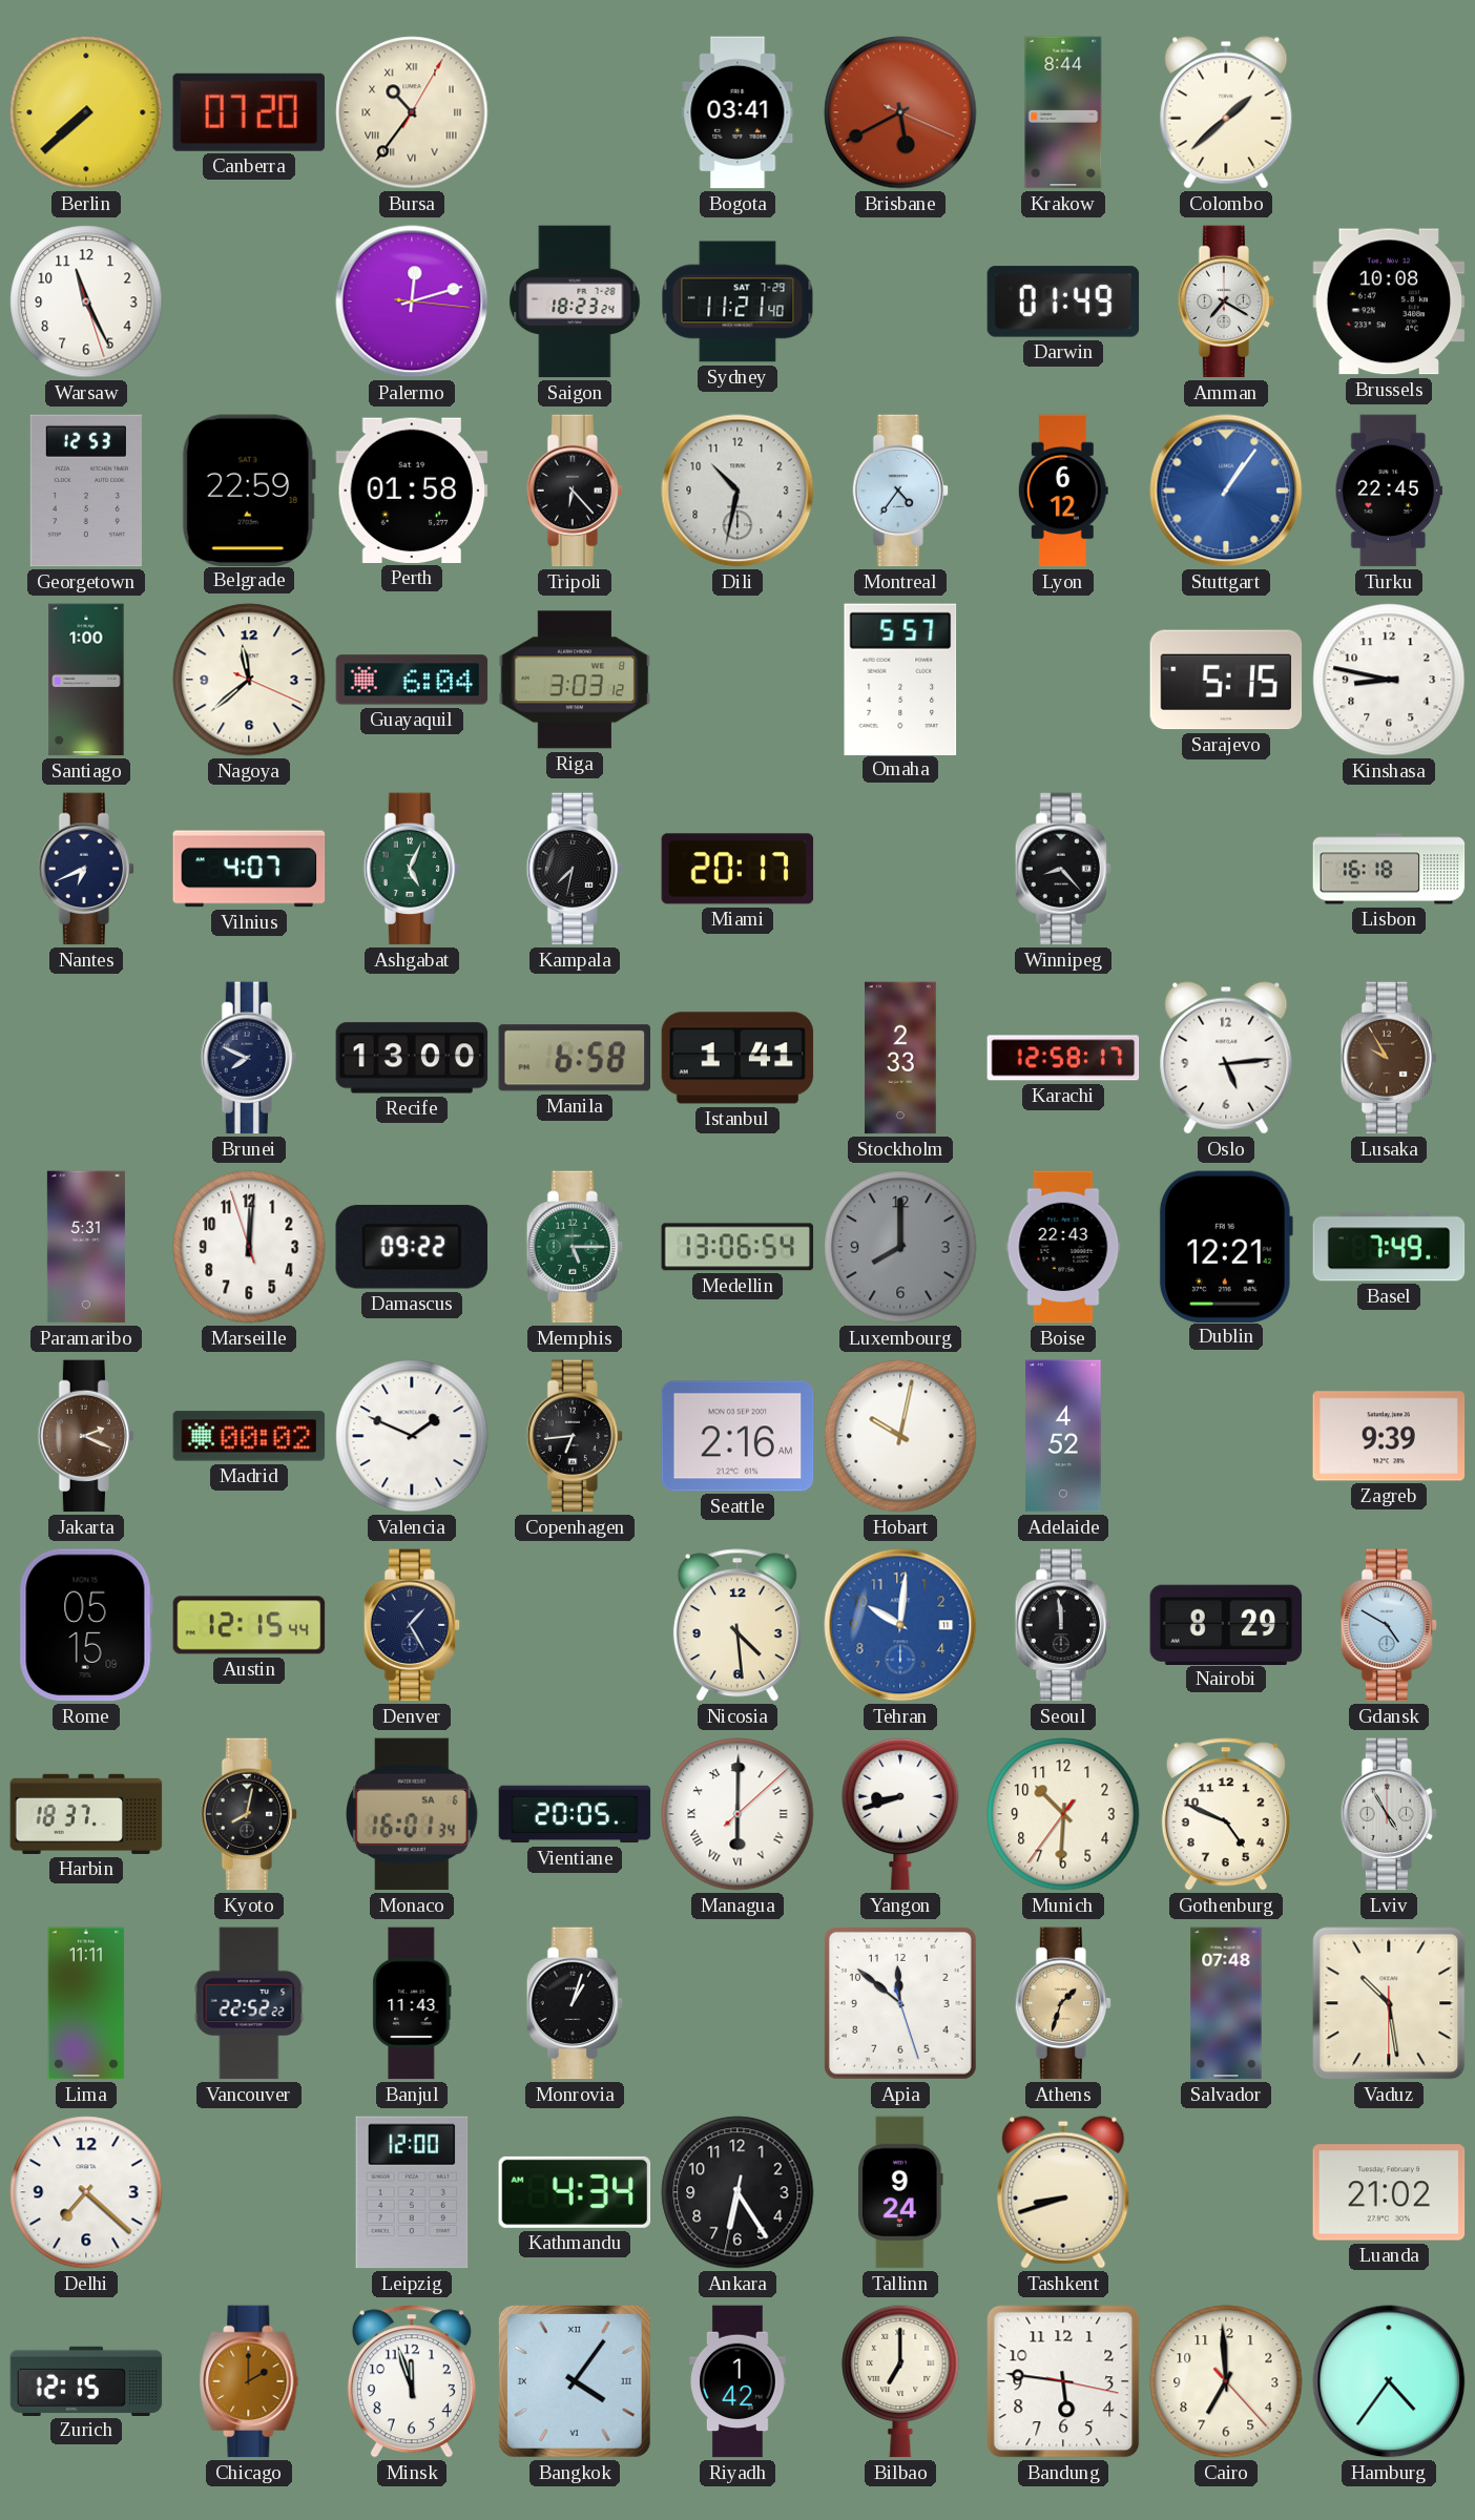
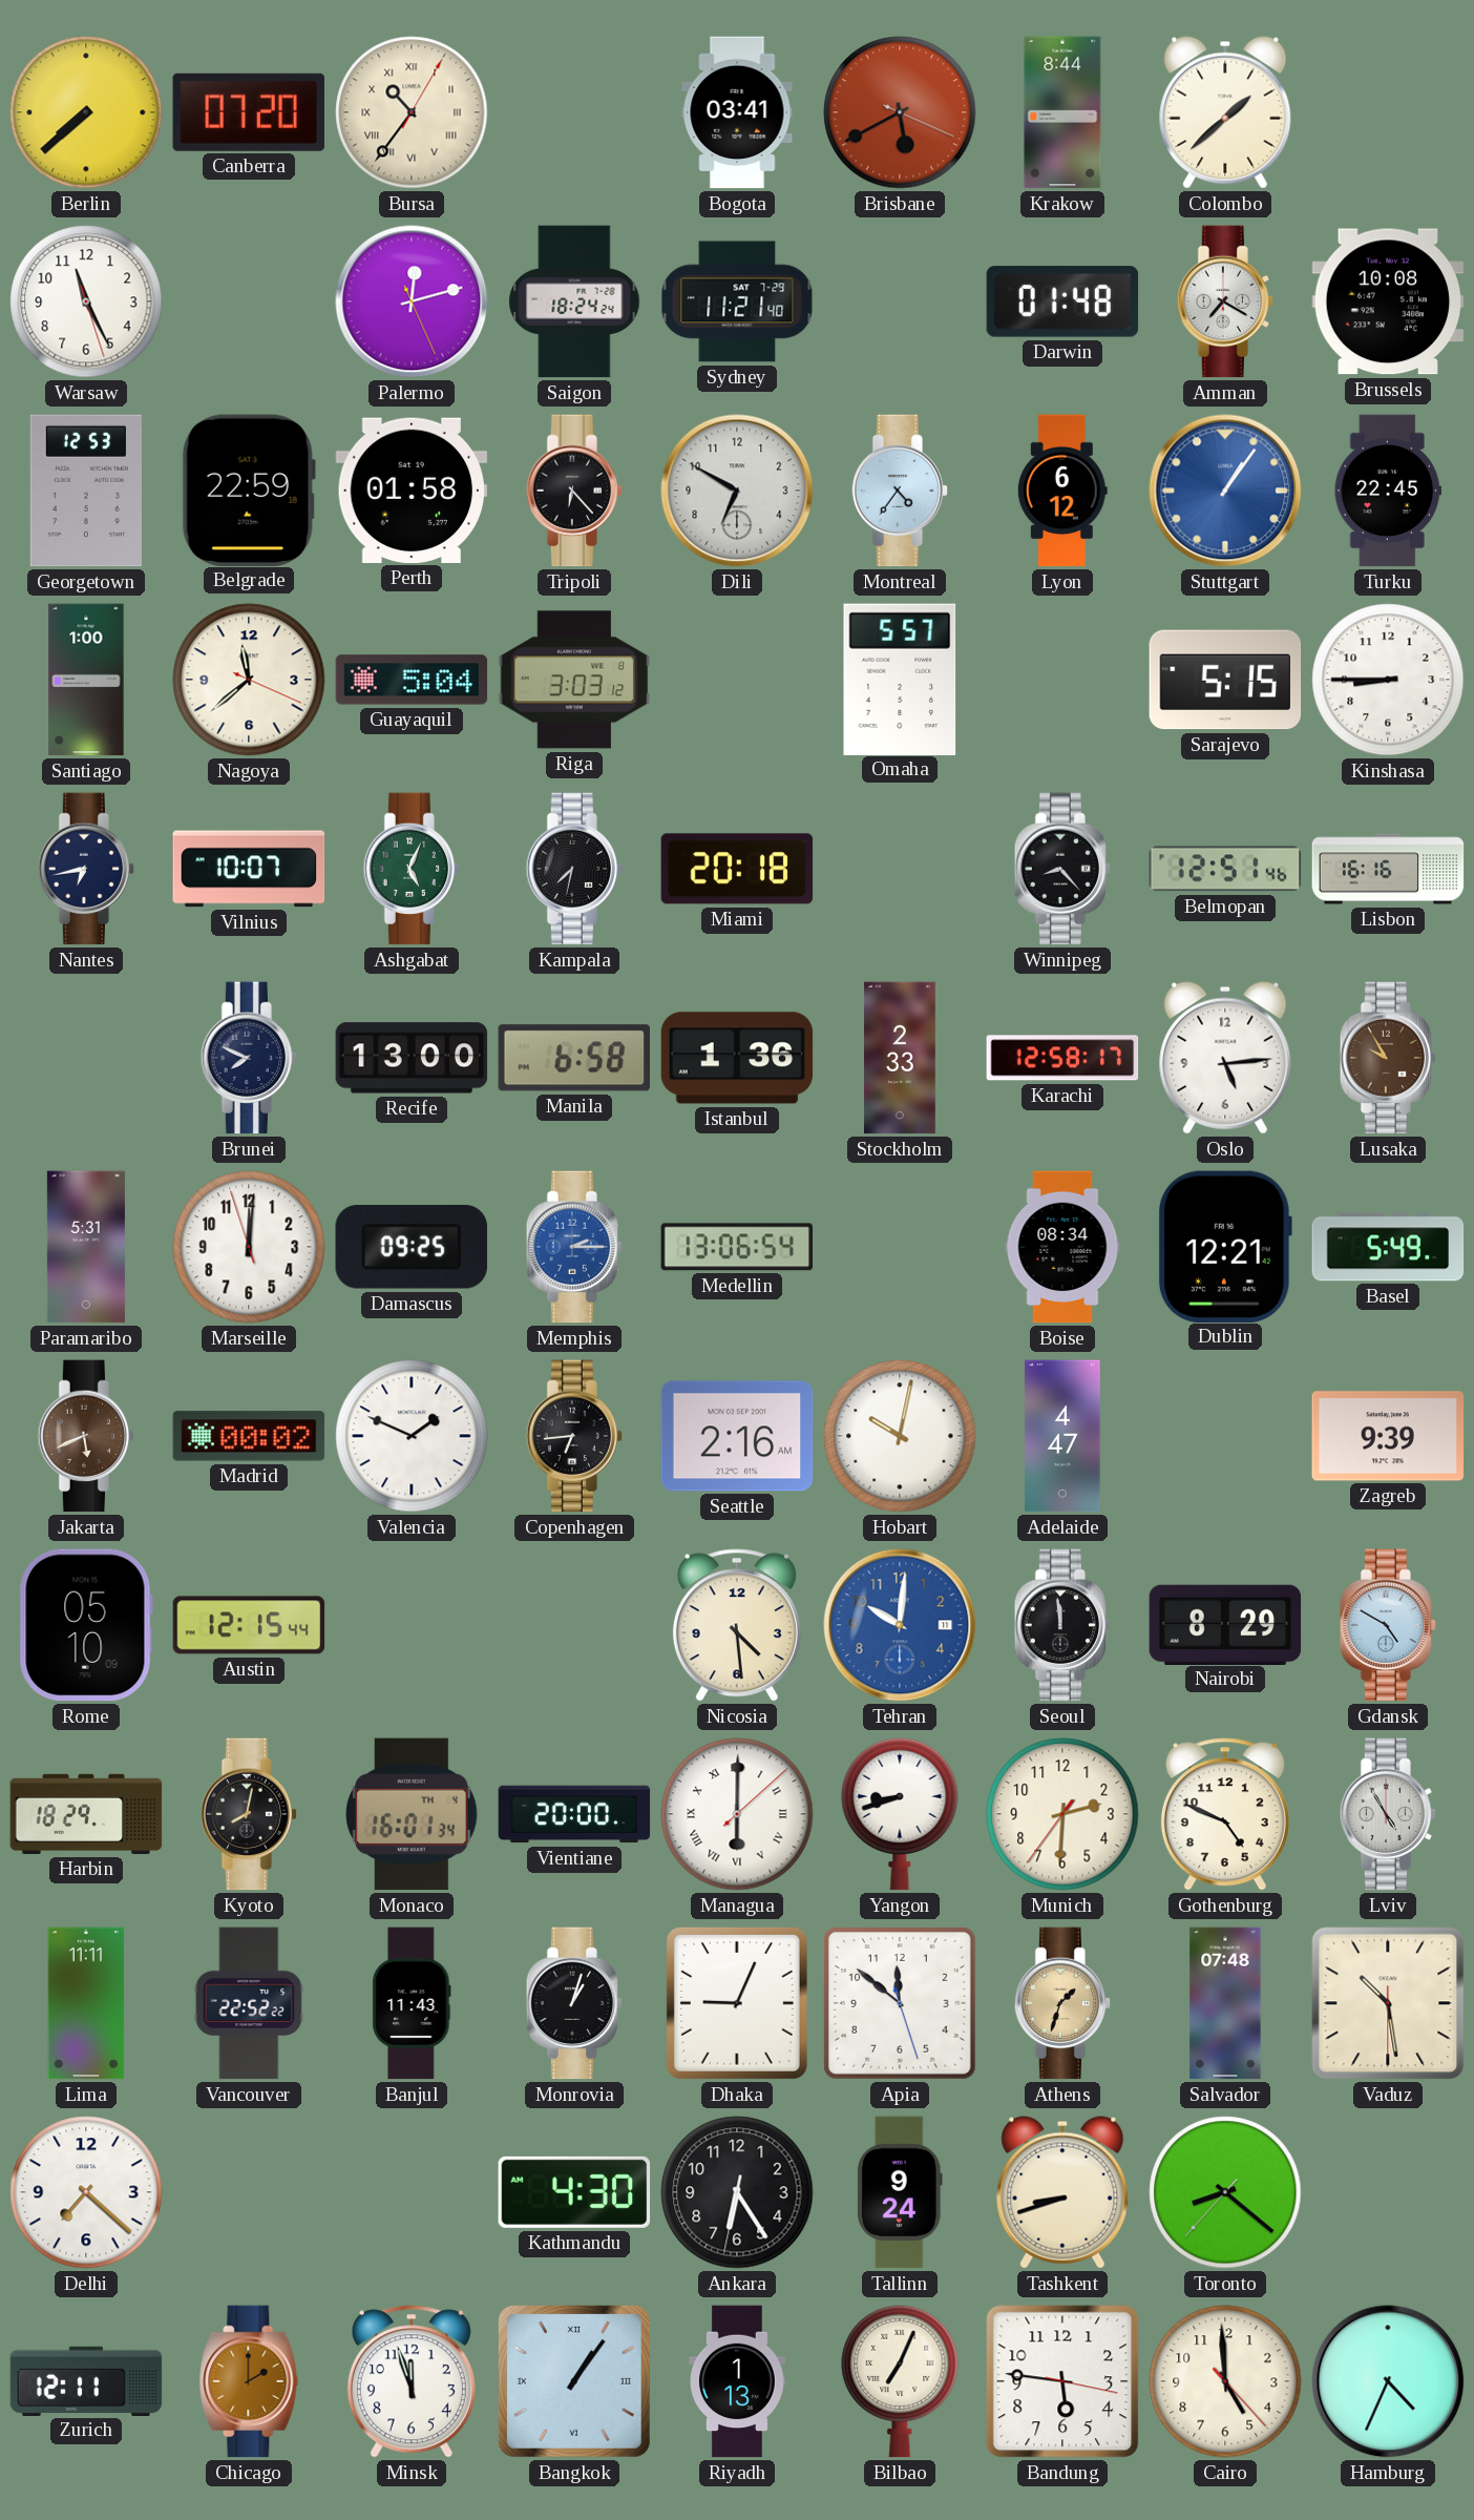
Palermo: 12:12:16 -> 12:12:26 (412, 301)
Saigon: 18:23 -> 18:24 (574, 301)
Darwin: 01:49 -> 01:48 (1062, 301)
Dili: 10:32 -> 6:50 (737, 491)
Guayaquil: 6:04 -> 5:04 (412, 680)
Kinshasa: 8:47 -> 8:45 (1388, 680)
Nantes: 6:41 -> 6:43 (86, 869)
Vilnius: 4:07 -> 10:07 (249, 869)
Miami: 20:17 -> 20:18 (737, 869)
Belmopan: none -> 12:51 (1225, 869)
Lisbon: 16:18 -> 16:16 (1388, 869)
Istanbul: 1:41 -> 1:36 (737, 1058)
Damascus: 09:22 -> 09:25 (412, 1248)
Memphis: 5:15 -> 2:15 (574, 1247)
Memphis dial: green -> blue (574, 1247)
Luxembourg: 8:00 -> none (900, 1247)
Boise: 22:43 -> 08:34 (1062, 1247)
Basel: 7:49 -> 5:49 (1388, 1247)
Jakarta: 2:19 -> 5:41 (86, 1436)
Adelaide: 4:52 -> 4:47 (1062, 1436)
Rome: 05:15 -> 05:10 (86, 1625)
Denver: 1:25 -> none (412, 1625)
Harbin: 18:37 -> 18:29 (86, 1814)
Monaco date: SA 6 -> TH 4 (413, 1814)
Vientiane: 20:05 -> 20:00 (574, 1814)
Munich: 10:30 -> 2:30 (1062, 1814)
Dhaka: none -> 9:04 (737, 2003)
Leipzig: 12:00 -> none (412, 2192)
Kathmandu: 4:34 -> 4:30 (574, 2192)
Toronto: none -> 8:21 (1225, 2192)
Luanda: 21:02 -> none (1389, 2192)
Zurich: 12:15 -> 12:11 (86, 2380)
Bangkok: 4:06 -> 1:06 (574, 2381)
Riyadh: 1:42 -> 1:13 (738, 2381)
Bilbao: 7:00 -> 7:04 (900, 2381)
Cairo: 6:59 -> 4:59 (1225, 2381)
Hamburg: 4:36 -> 4:34 (1388, 2381)
